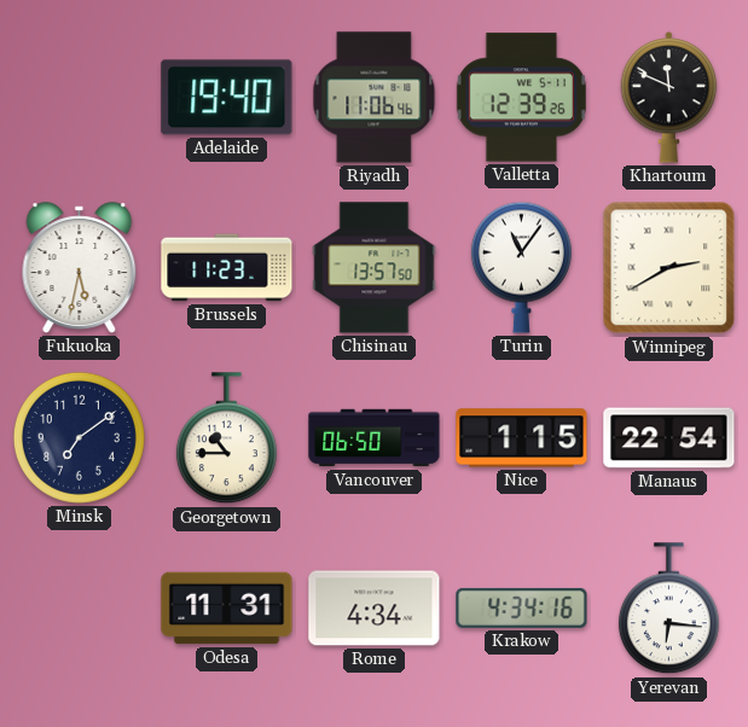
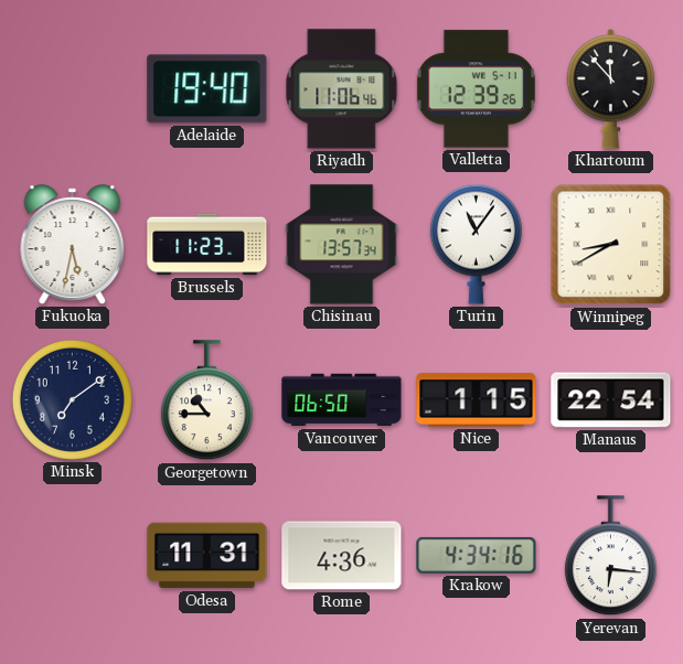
Khartoum: 11:49 -> 11:53 (611, 89)
Chisinau: 13:57:50 -> 13:57:34 (342, 245)
Winnipeg: 2:40 -> 8:40 (611, 245)
Rome: 4:34 -> 4:36 (342, 556)
